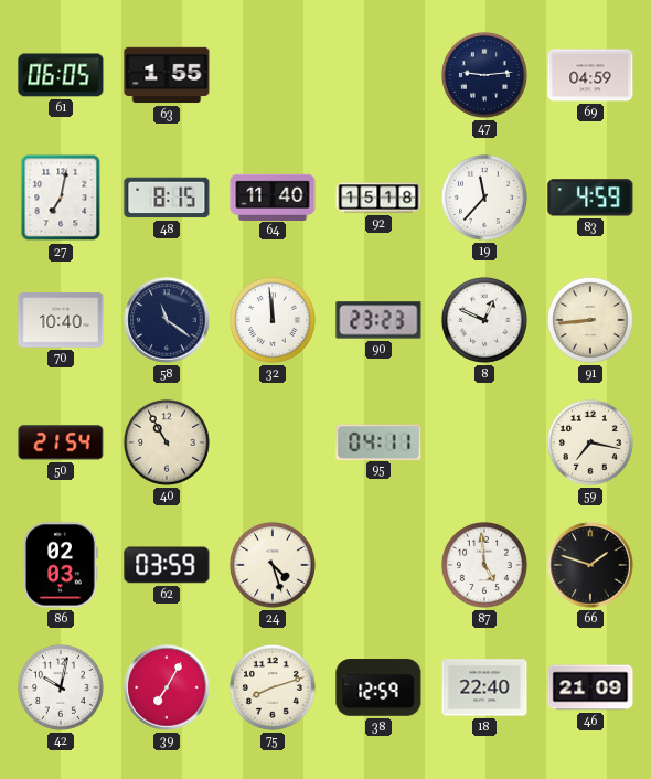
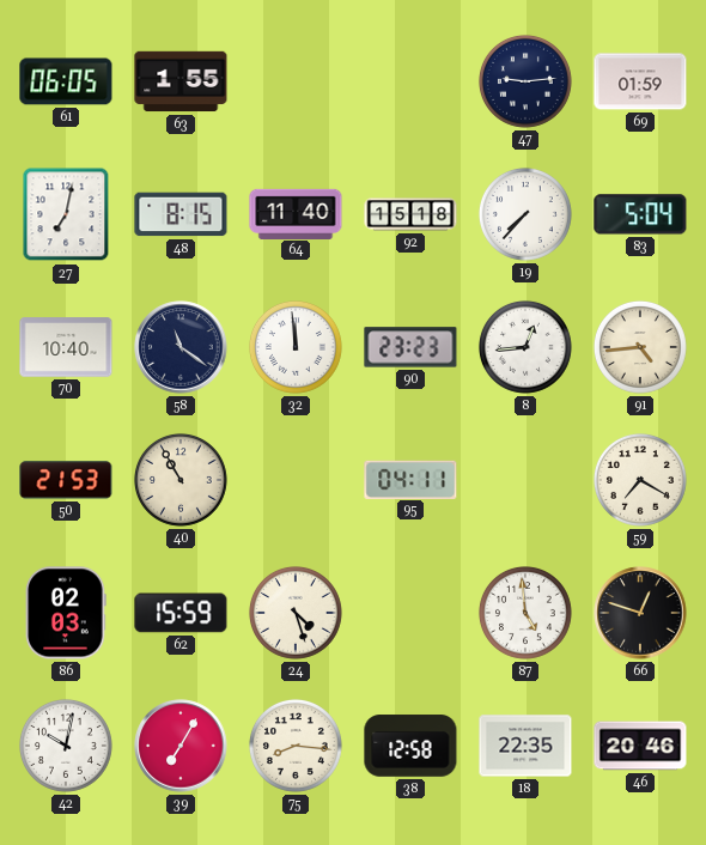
69: 04:59 -> 01:59 (640, 81)
19: 11:37 -> 7:37 (525, 214)
83: 4:59 -> 5:04 (640, 214)
8: 12:49 -> 12:44 (525, 347)
91: 8:44 -> 4:44 (640, 347)
50: 21:54 -> 21:53 (66, 480)
59: 7:17 -> 7:20 (640, 480)
62: 03:59 -> 15:59 (181, 613)
66: 1:48 -> 12:48 (640, 613)
75: 8:12 -> 8:16 (296, 746)
38: 12:59 -> 12:58 (410, 746)
18: 22:40 -> 22:35 (525, 746)
46: 21:09 -> 20:46 (640, 746)
